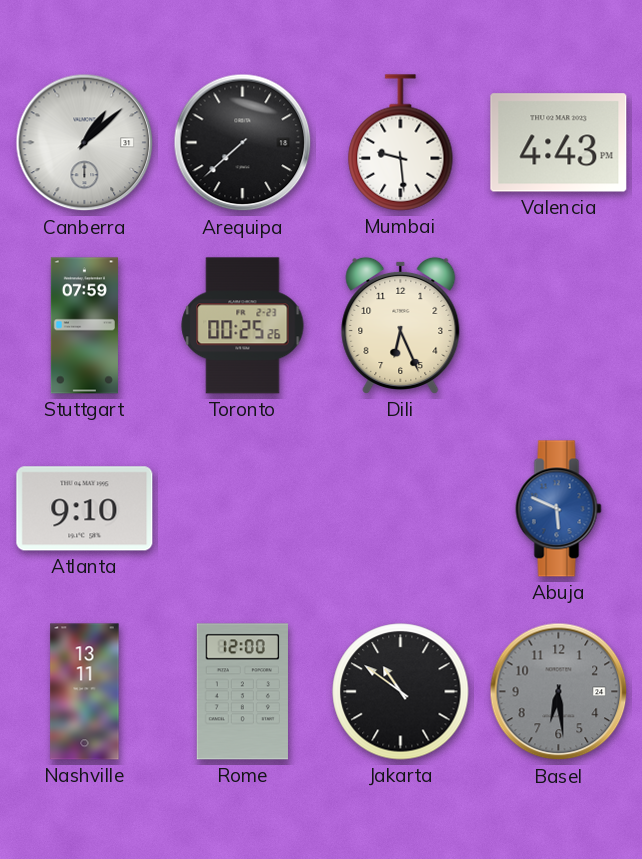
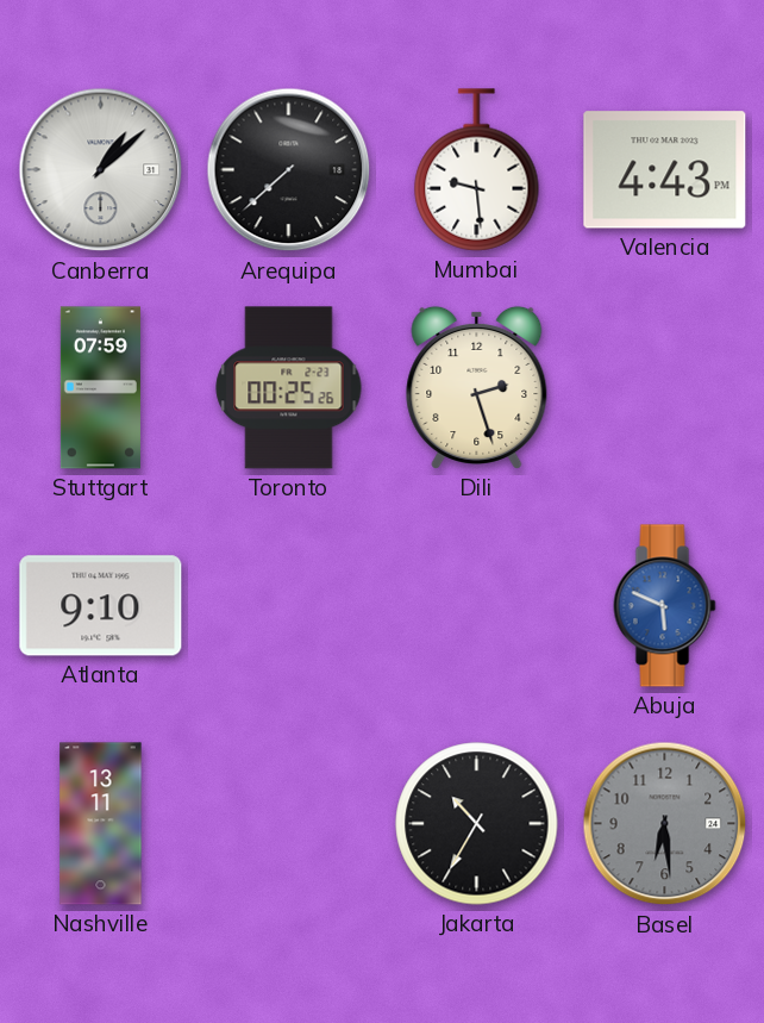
Dili: 6:26 -> 2:27 (477, 387)
Rome: 12:00 -> none (242, 692)
Jakarta: 10:51 -> 10:35 (477, 824)
